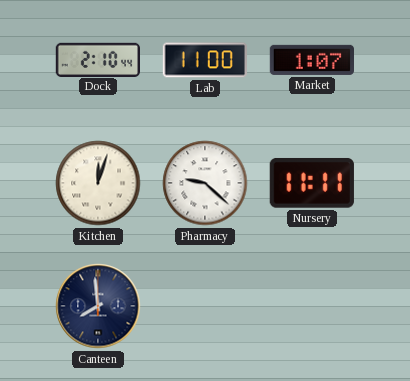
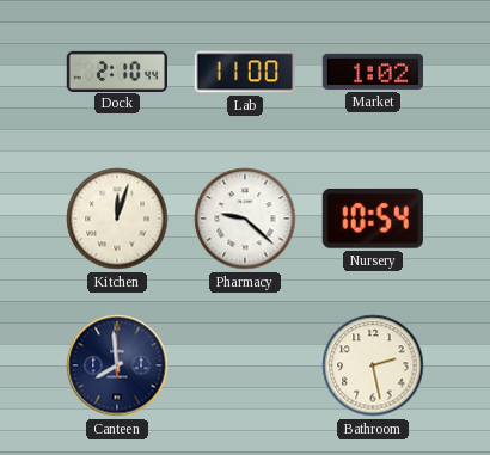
Market: 1:07 -> 1:02 (372, 72)
Nursery: 11:11 -> 10:54 (373, 219)
Bathroom: none -> 2:28 (373, 365)
